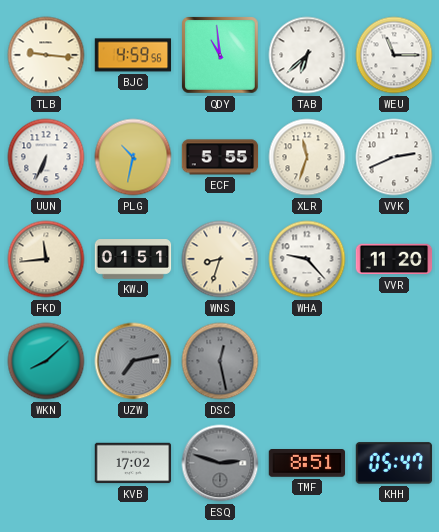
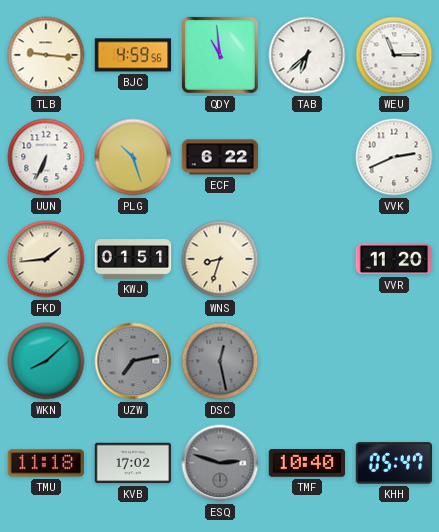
PLG: 10:32 -> 10:27 (133, 157)
ECF: 5:55 -> 6:22 (220, 157)
XLR: 11:33 -> none (307, 157)
FKD: 11:44 -> 1:44 (46, 259)
WHA: 9:23 -> none (307, 259)
TMU: none -> 11:18 (46, 463)
TMF: 8:51 -> 10:40 (307, 463)
